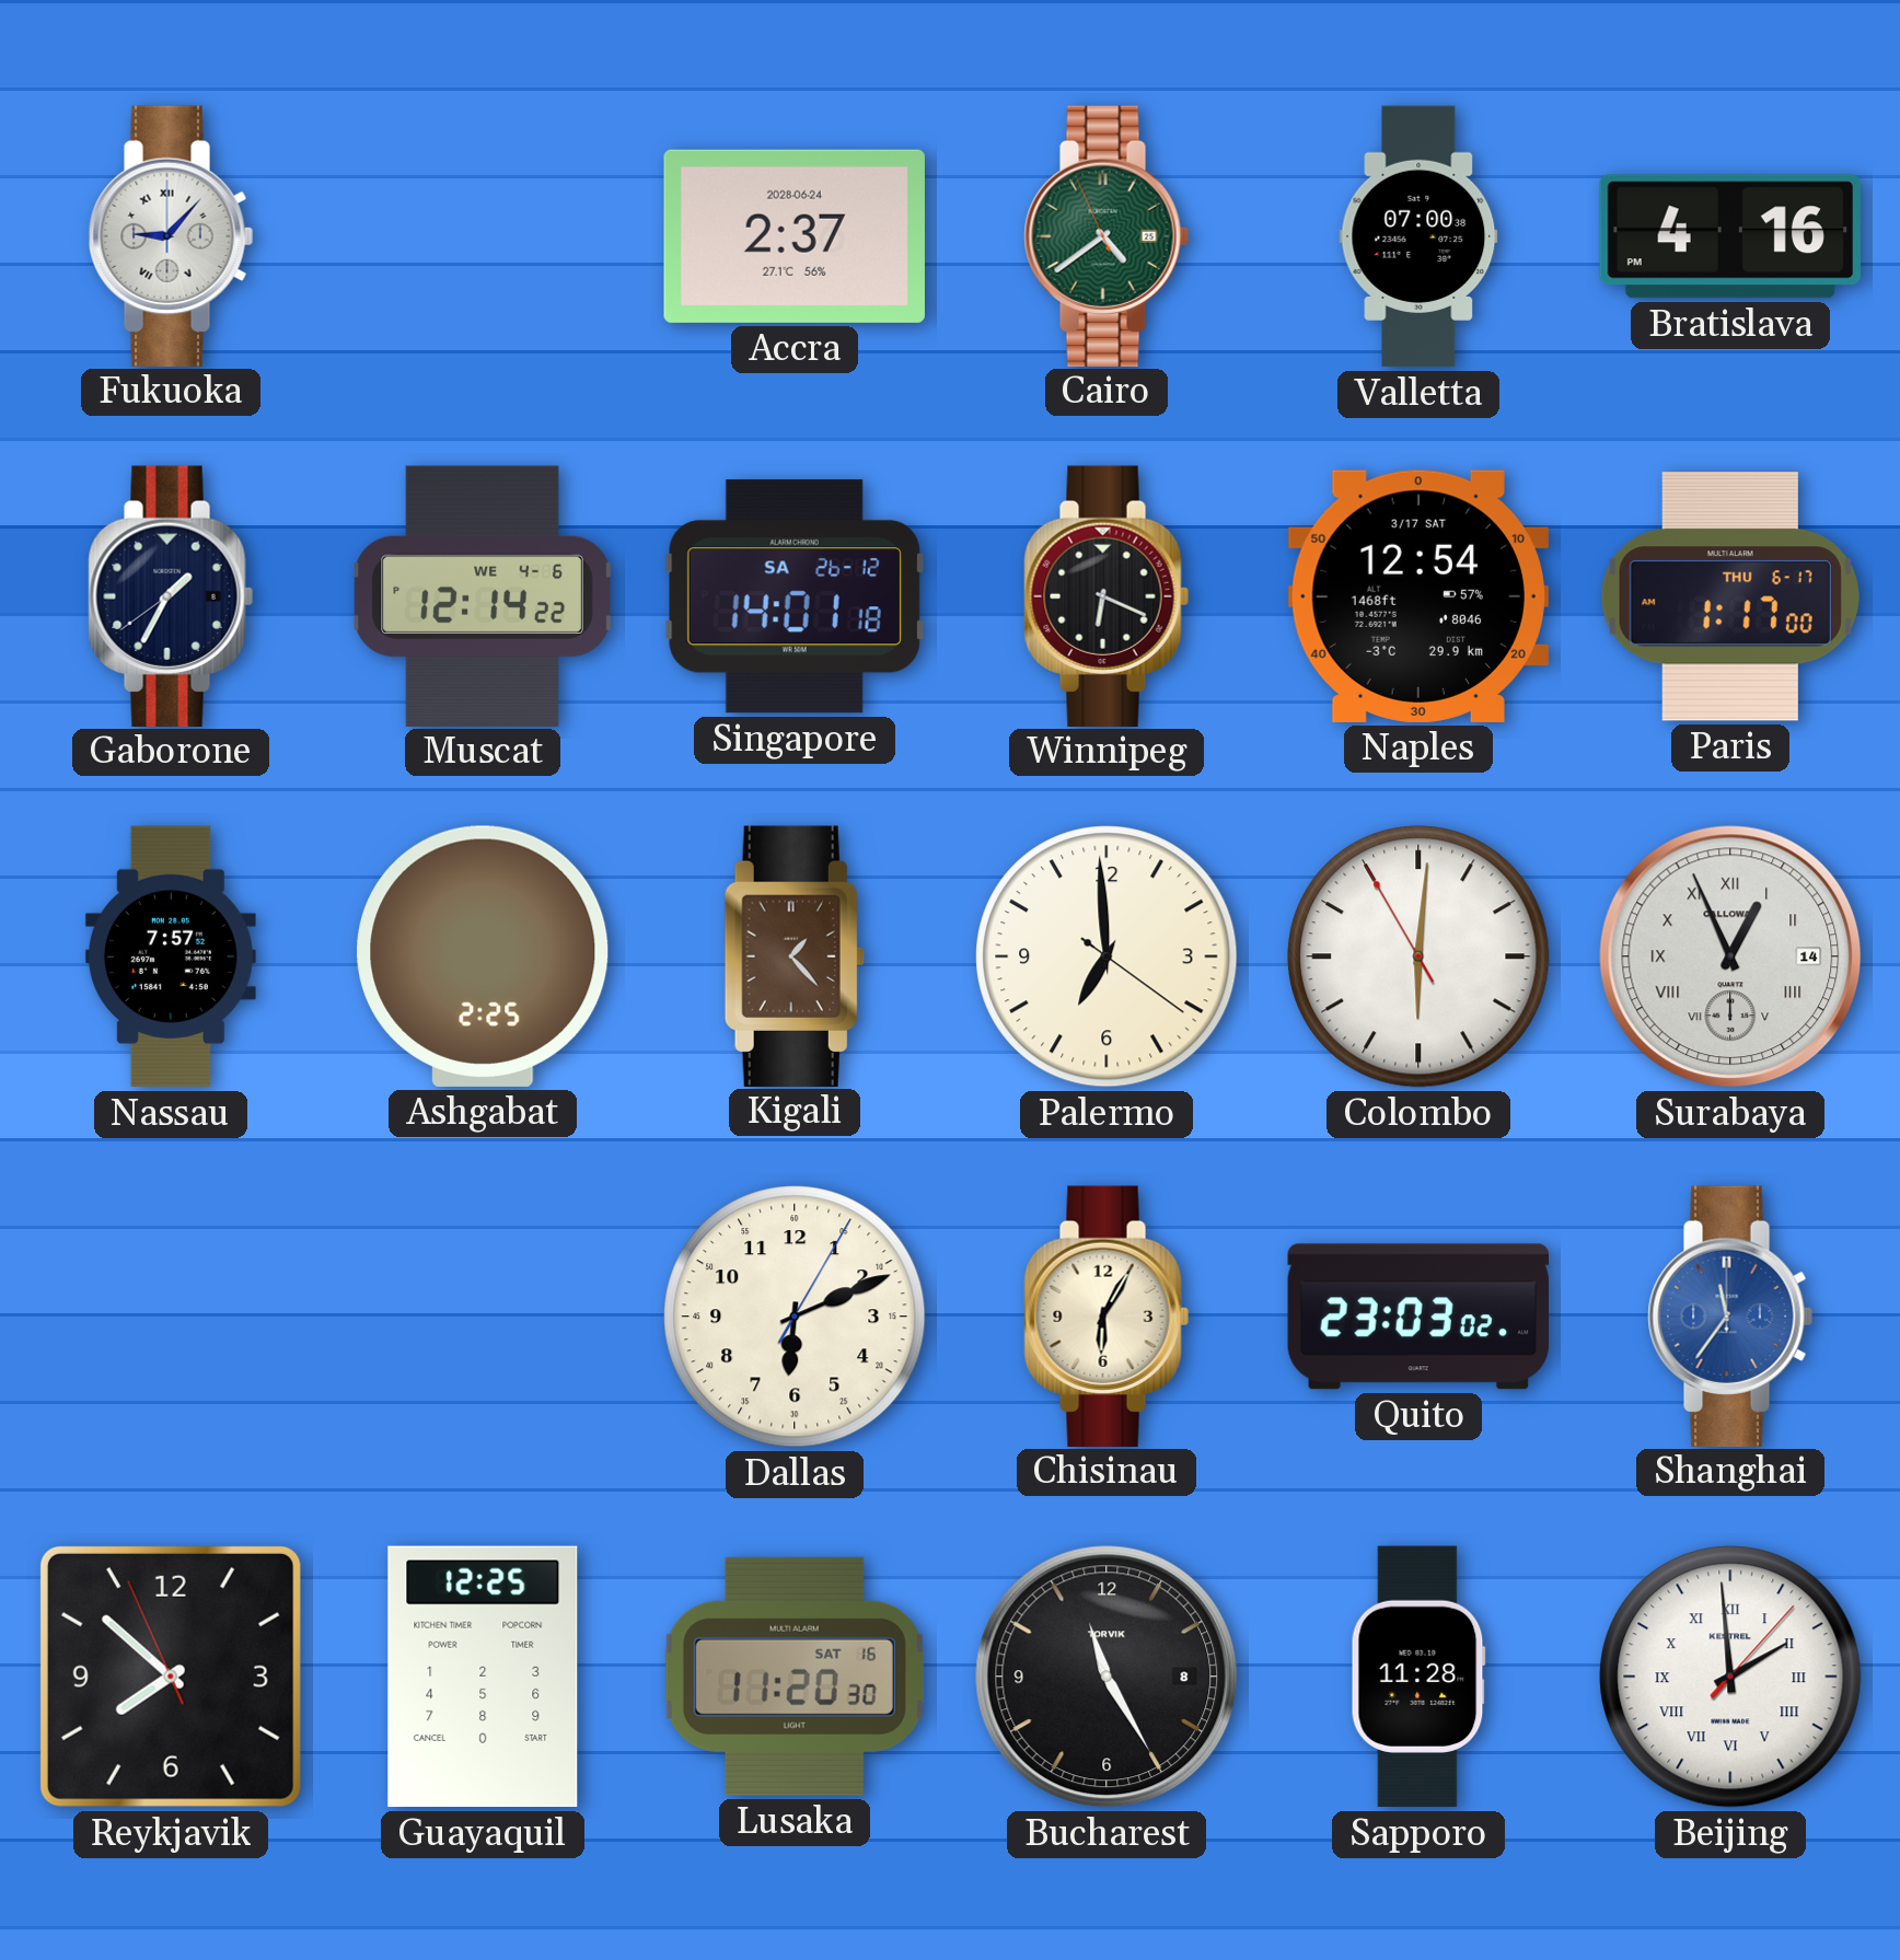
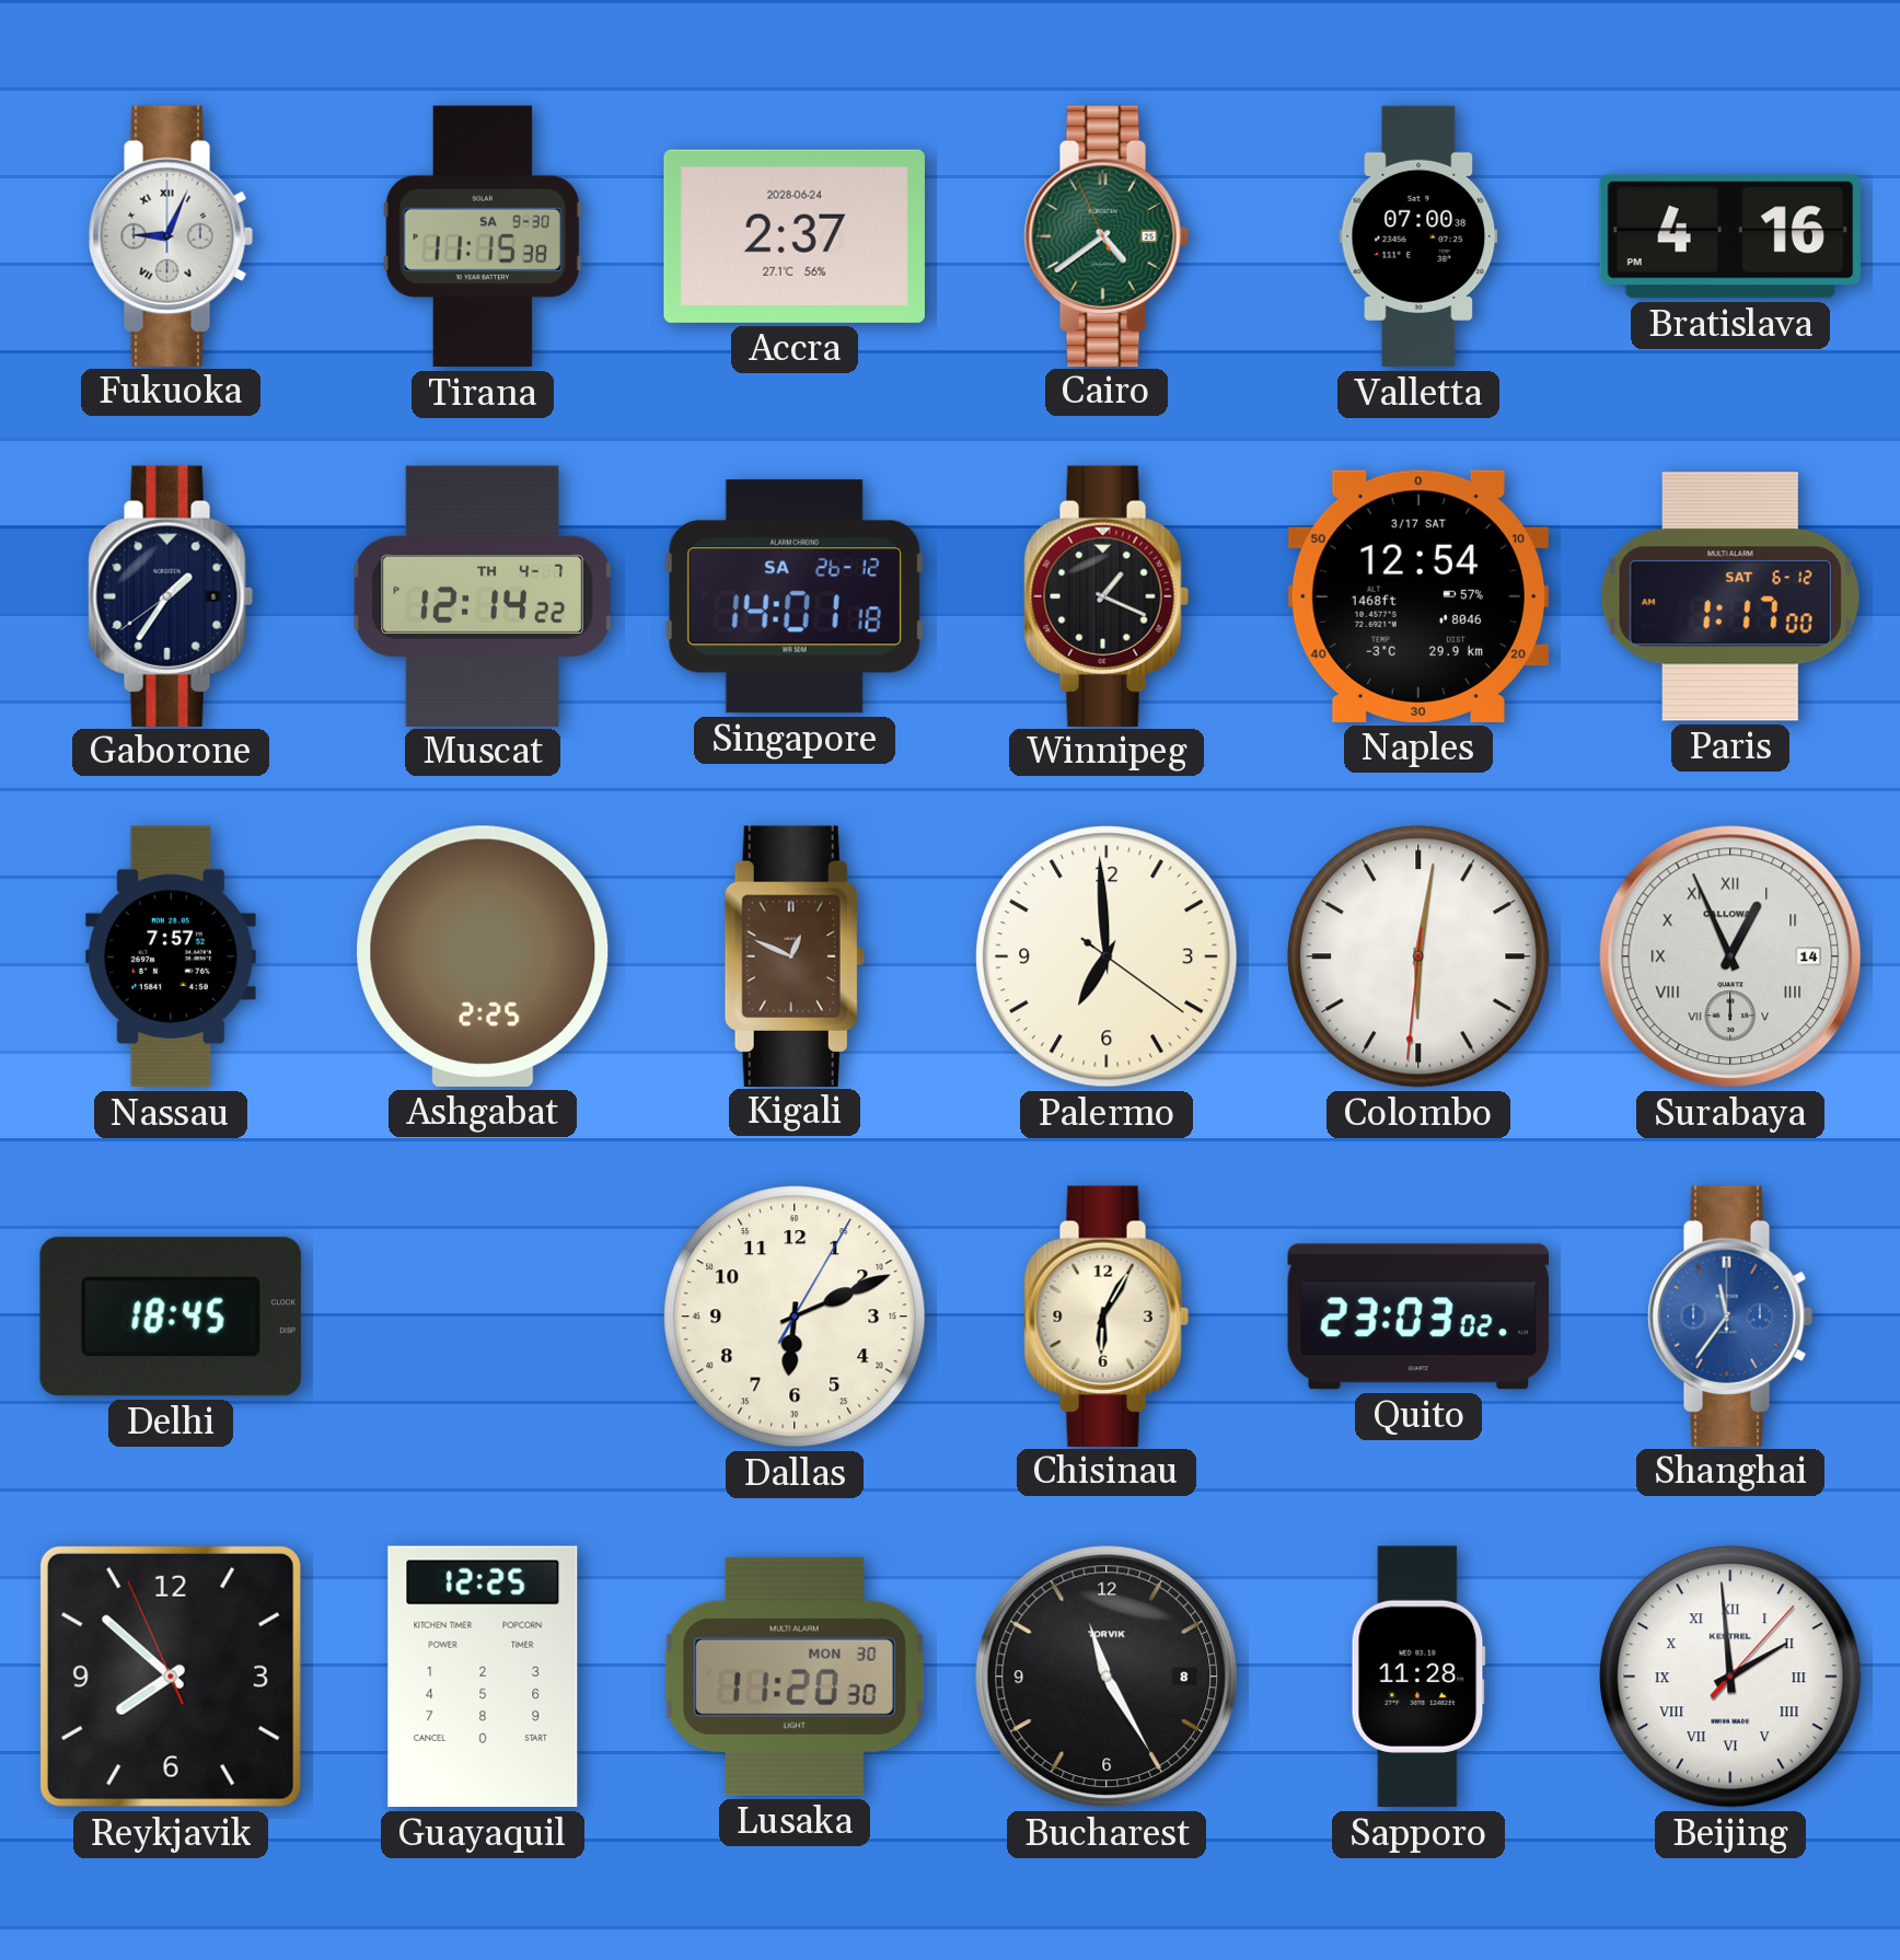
Fukuoka: 9:07 -> 9:04 (171, 235)
Tirana: none -> 11:15 (483, 236)
Gaborone: 1:34 -> 1:35 (171, 595)
Muscat date: WE 4-6 -> TH 4-7 (483, 595)
Winnipeg: 6:19 -> 1:19 (1107, 595)
Paris date: THU 6-17 -> SAT 6-12 (1730, 596)
Kigali: 1:23 -> 12:49 (795, 955)
Colombo: 6:00 -> 6:01 (1418, 956)
Delhi: none -> 18:45 (171, 1317)
Lusaka date: SAT 16 -> MON 30 (795, 1677)
